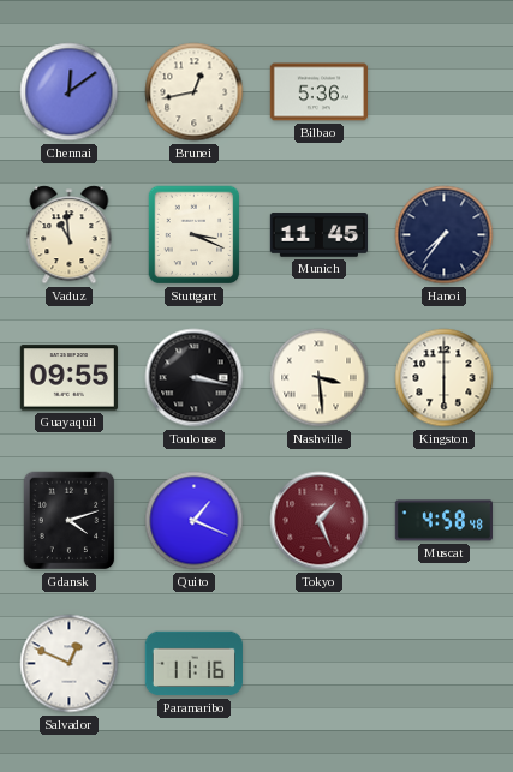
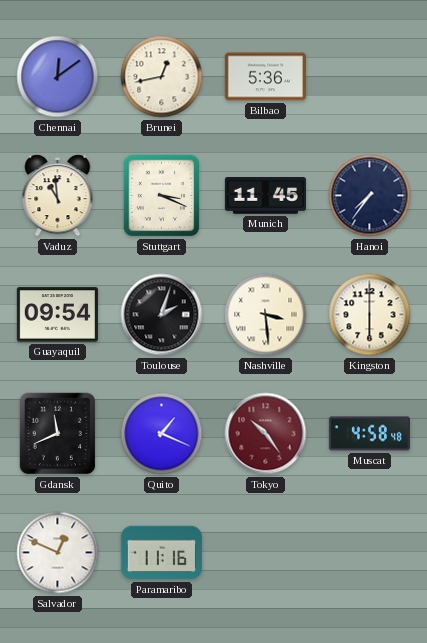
Guayaquil: 09:55 -> 09:54 (57, 315)
Toulouse: 3:17 -> 2:03 (162, 315)
Gdansk: 4:12 -> 11:41 (58, 434)
Tokyo: 1:26 -> 10:24 (266, 434)
